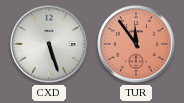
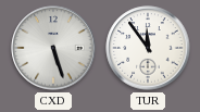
TUR dial: salmon -> white (148, 48)
